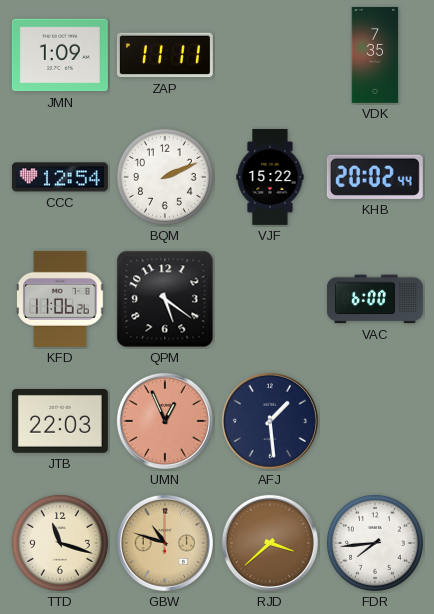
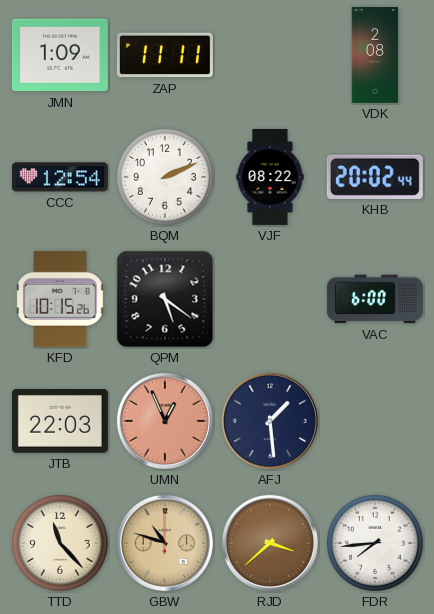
VDK: 7:35 -> 2:08 (375, 55)
VJF: 15:22 -> 08:22 (270, 177)
KFD: 11:06 -> 10:15 (60, 299)
TTD: 11:18 -> 11:23 (60, 543)
